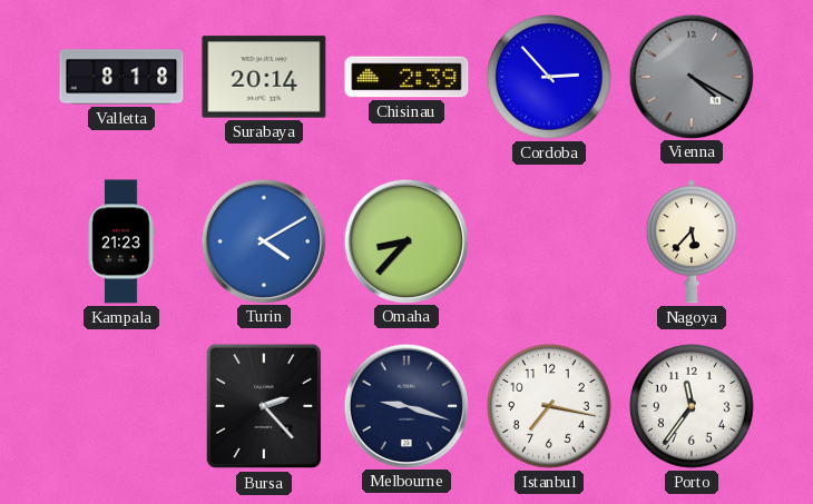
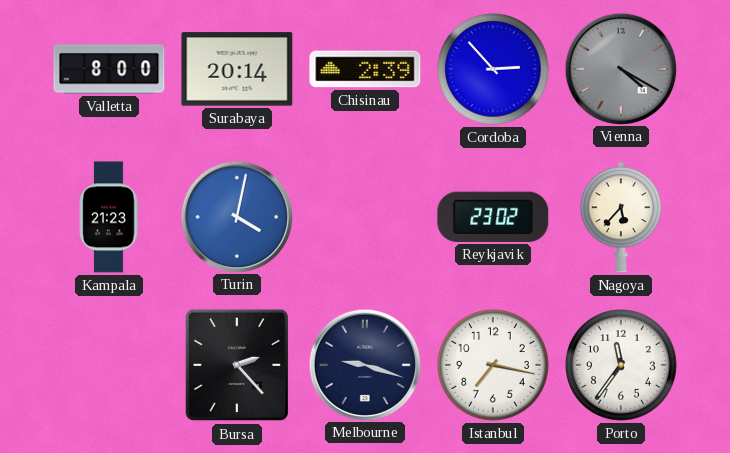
Valletta: 8:18 -> 8:00 (109, 69)
Turin: 4:10 -> 4:02 (236, 216)
Omaha: 8:37 -> none (405, 240)
Reykjavik: none -> 23:02 (493, 217)
